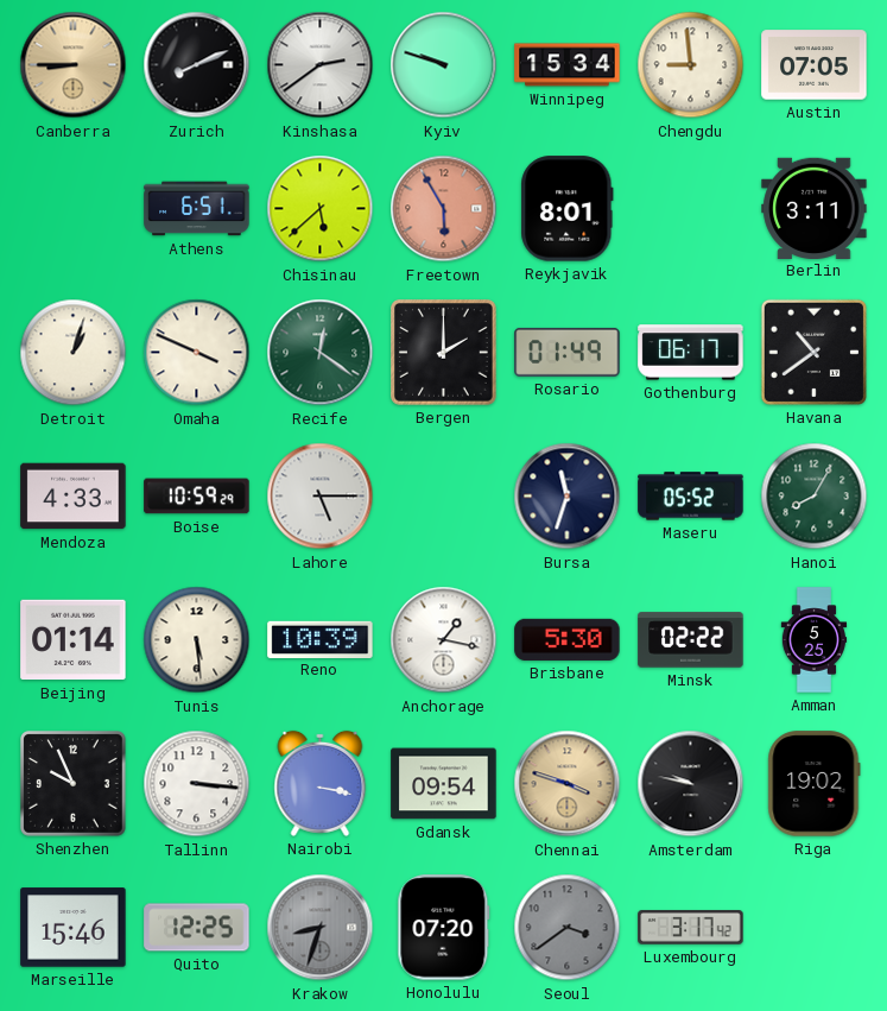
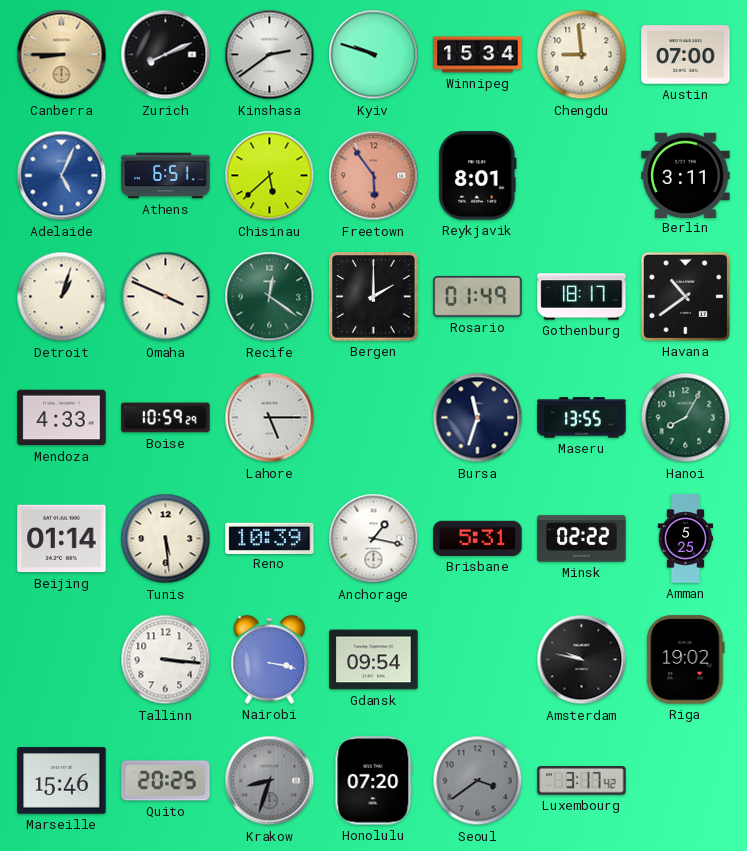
Austin: 07:05 -> 07:00 (686, 55)
Adelaide: none -> 5:04 (62, 176)
Freetown: 5:55 -> 5:54 (374, 176)
Gothenburg: 06:17 -> 18:17 (582, 297)
Maseru: 05:52 -> 13:55 (582, 418)
Brisbane: 5:30 -> 5:31 (478, 538)
Shenzhen: 9:56 -> none (74, 784)
Chennai: 3:48 -> none (568, 784)
Quito: 12:25 -> 20:25 (166, 781)
